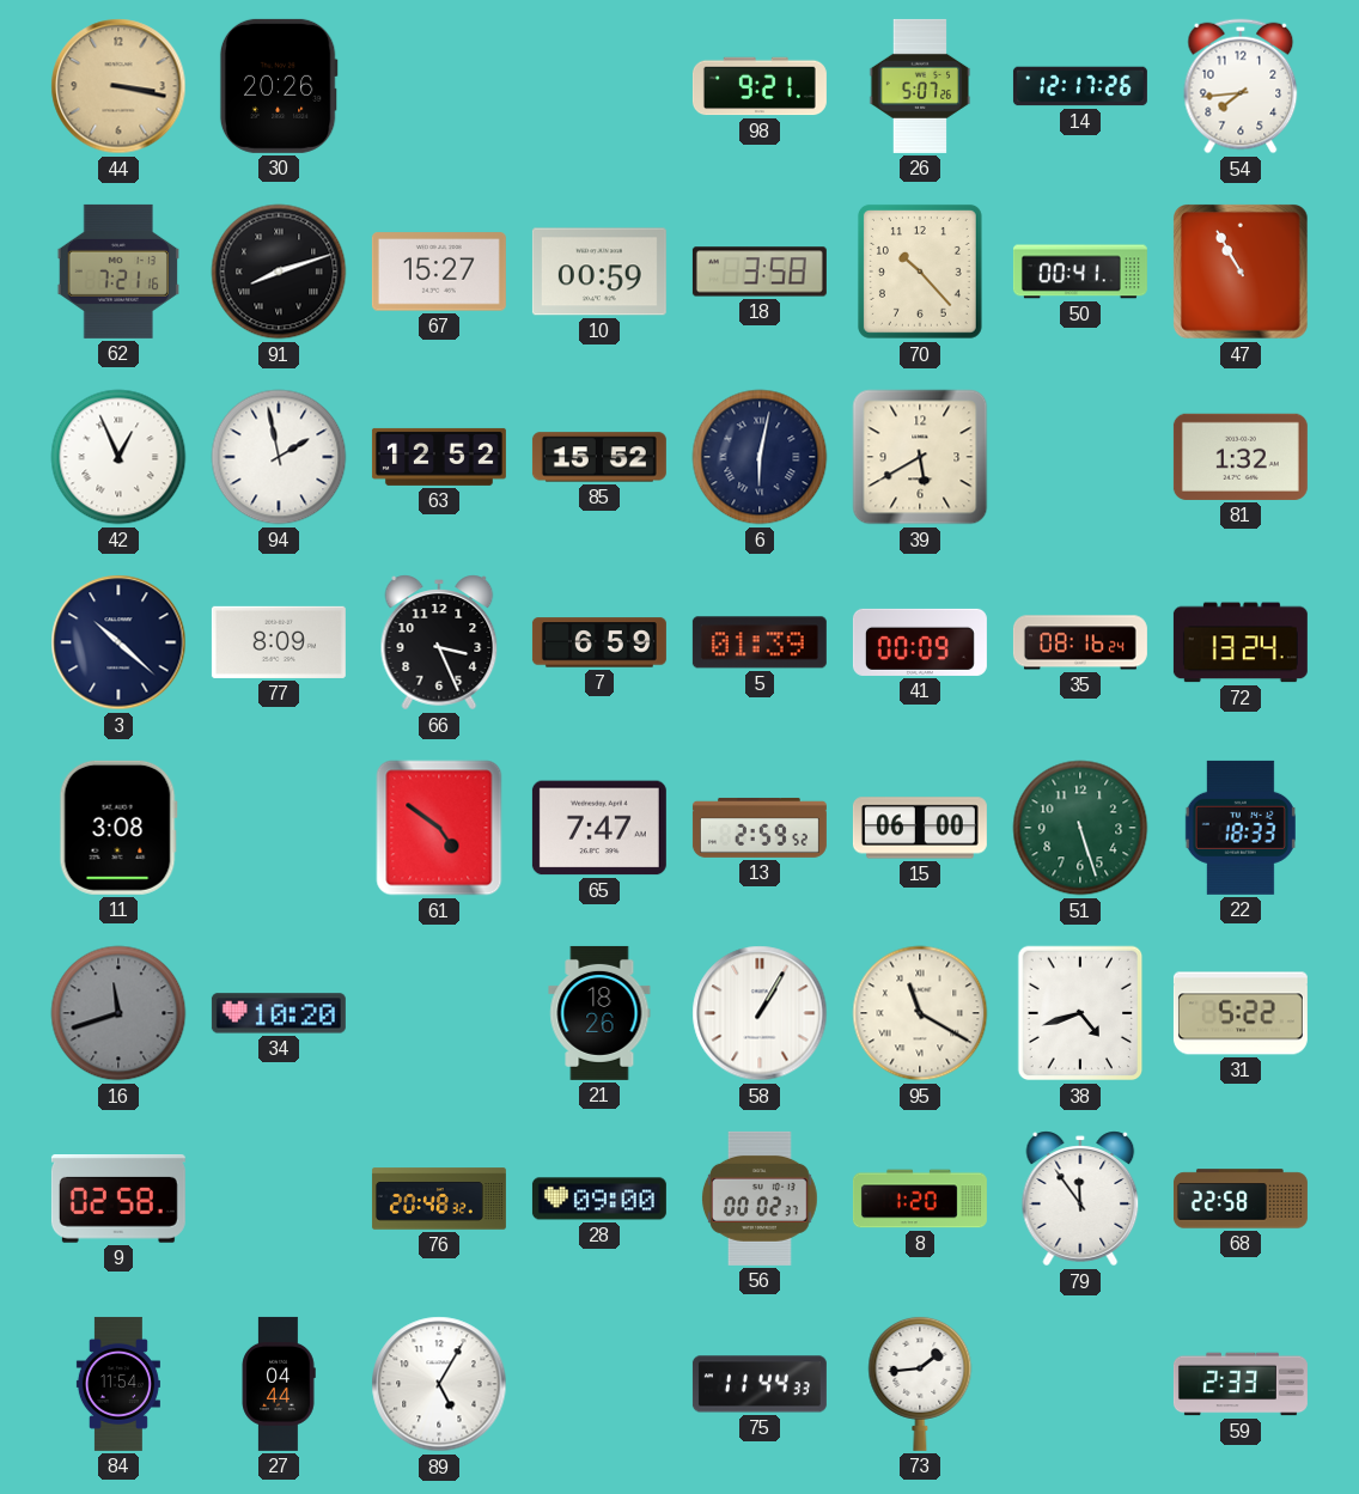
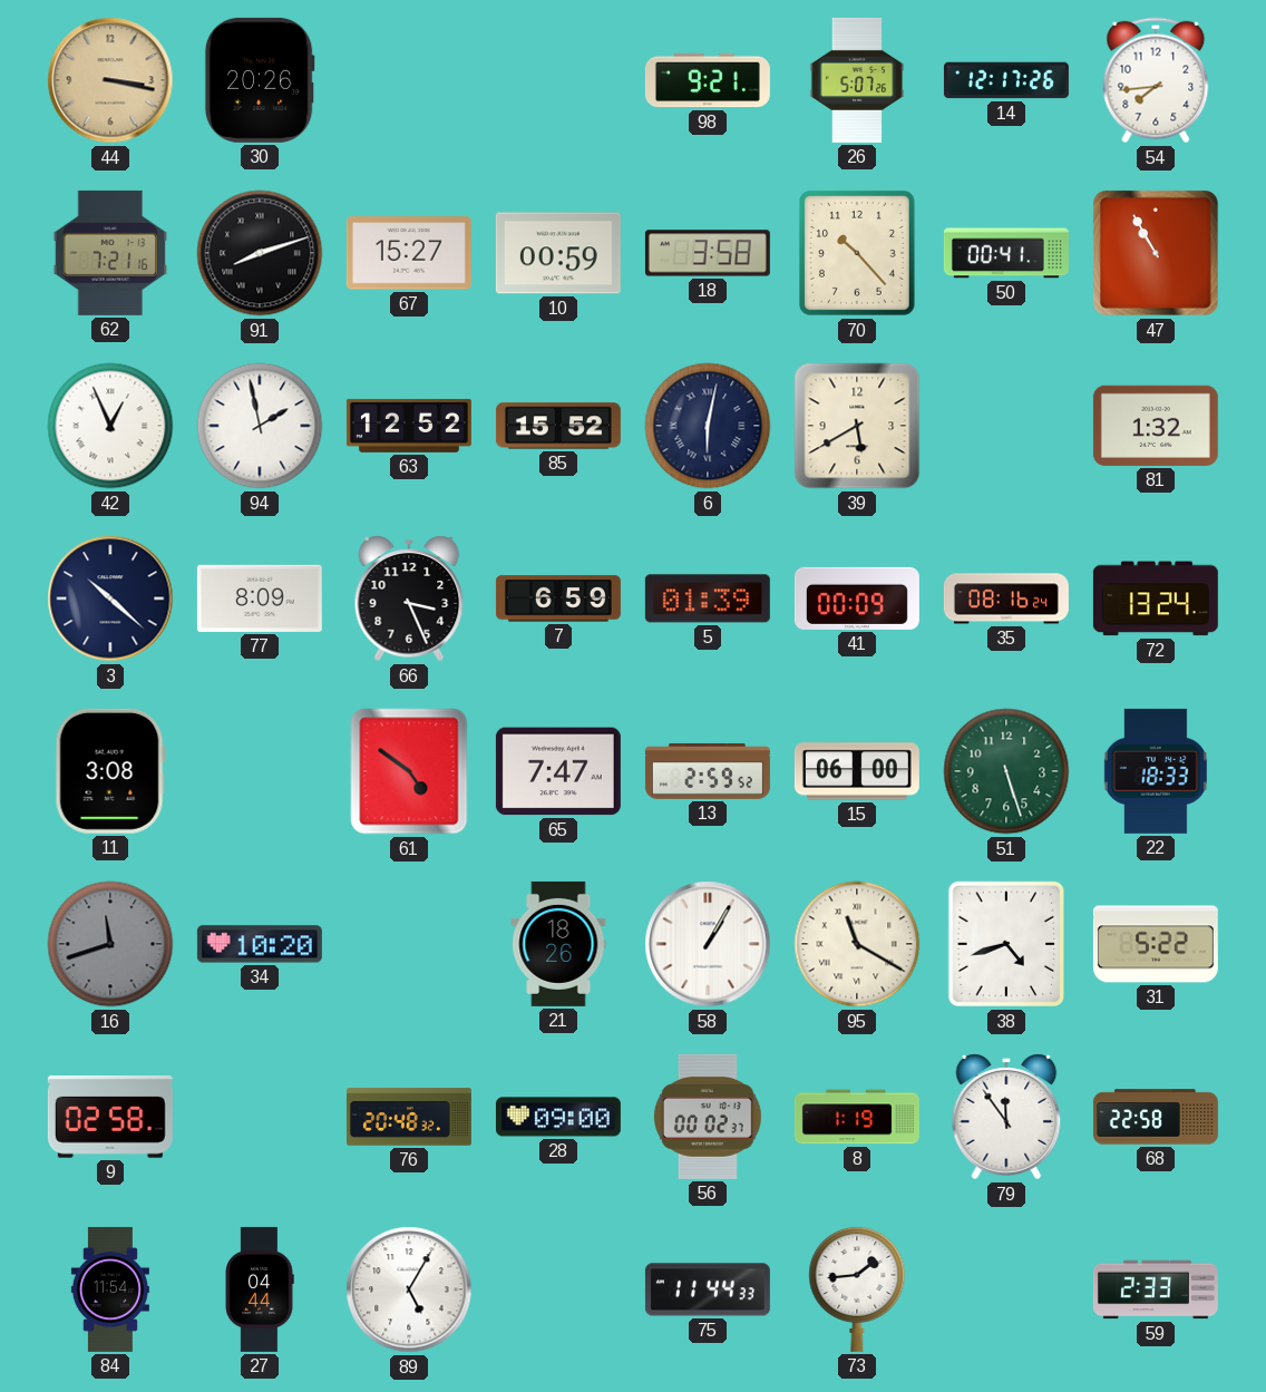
8: 1:20 -> 1:19 (857, 1117)
